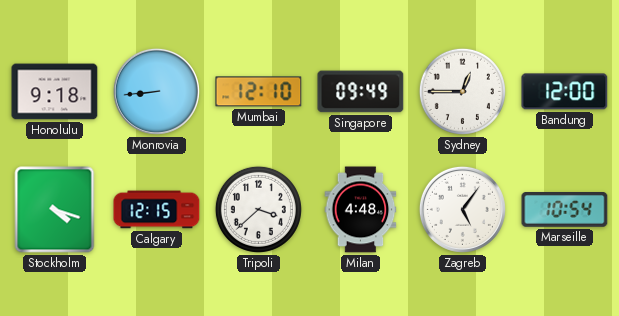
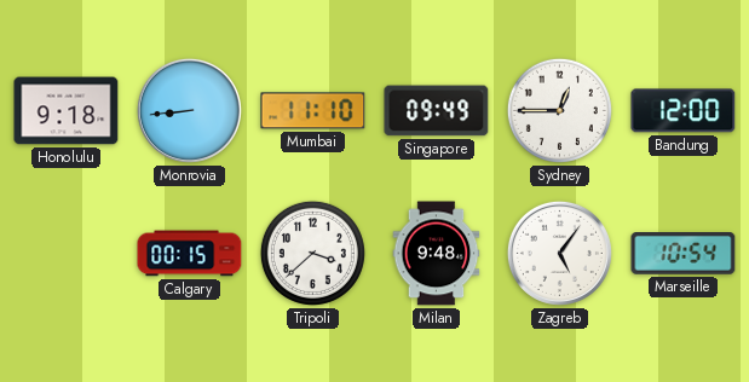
Mumbai: 12:10 -> 11:10 (313, 111)
Stockholm: 4:18 -> none (55, 210)
Calgary: 12:15 -> 00:15 (190, 254)
Milan: 4:48 -> 9:48 (437, 254)
